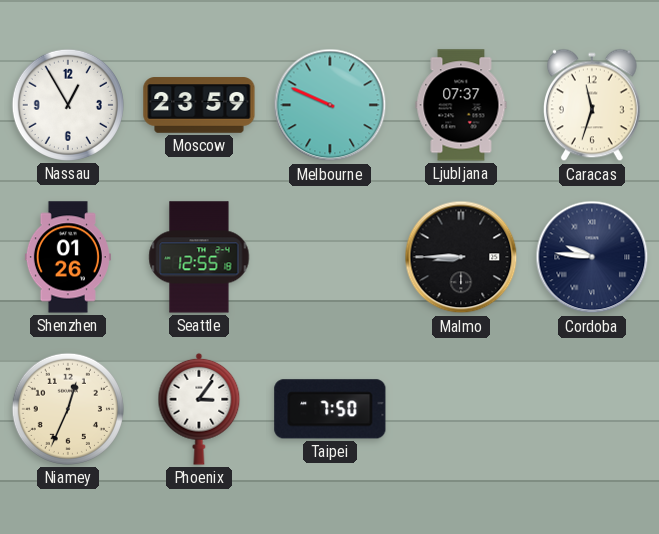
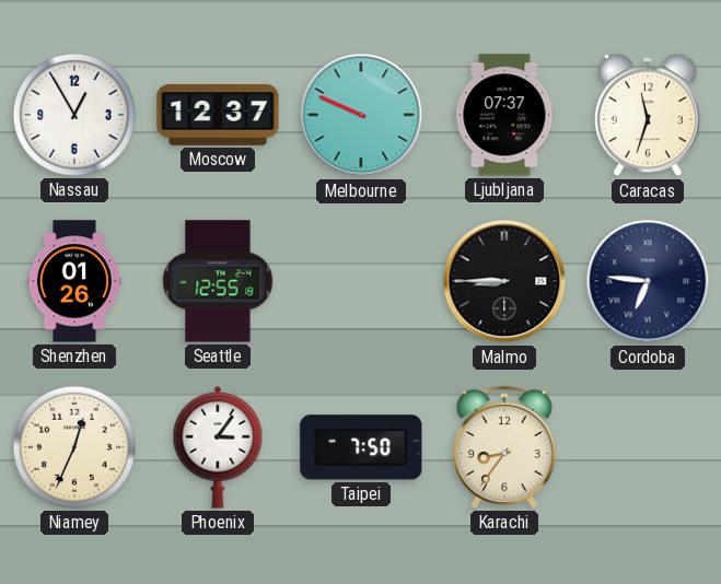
Moscow: 23:59 -> 12:37 (218, 115)
Cordoba: 9:46 -> 6:46 (648, 281)
Karachi: none -> 8:36 (504, 447)
